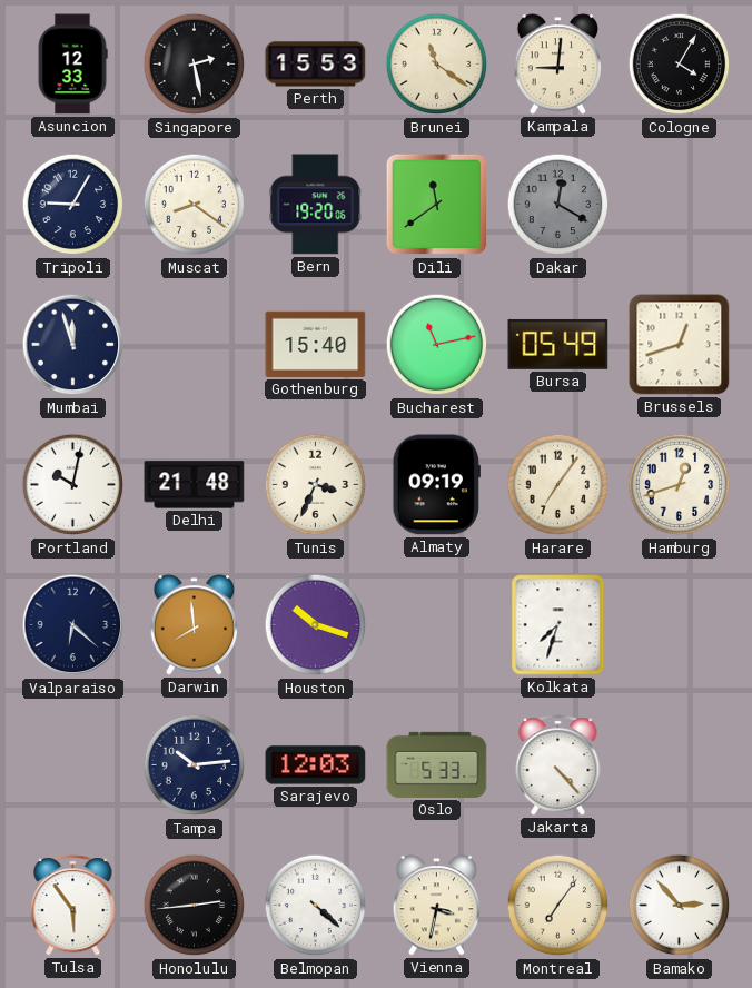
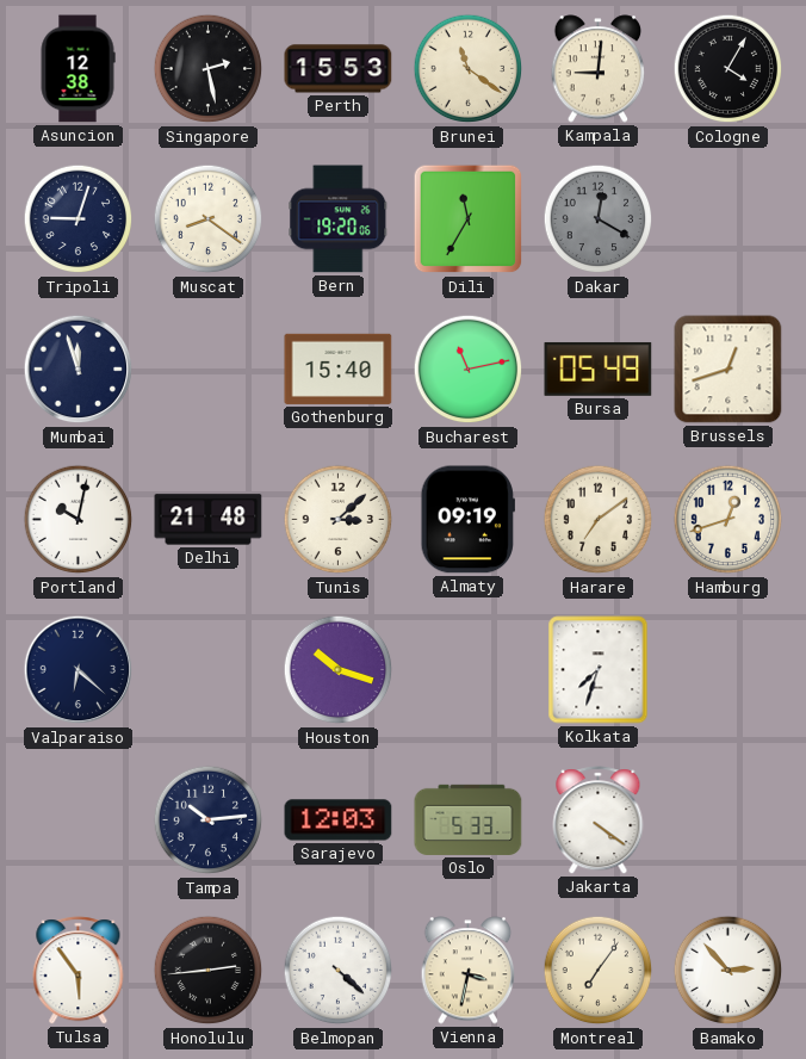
Asuncion: 12:33 -> 12:38 (77, 69)
Tripoli: 9:05 -> 9:03 (79, 219)
Dili: 11:39 -> 11:35 (469, 219)
Tunis: 3:34 -> 3:08 (339, 520)
Harare: 7:06 -> 7:09 (599, 520)
Darwin: 7:59 -> none (195, 625)
Jakarta: 4:23 -> 4:21 (599, 820)
